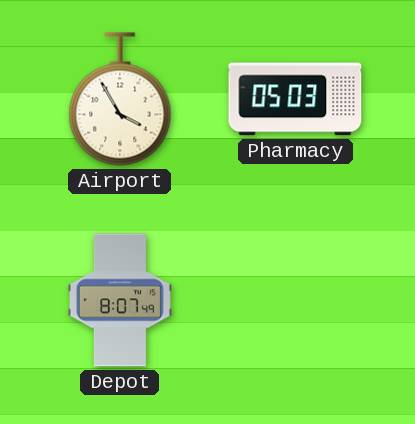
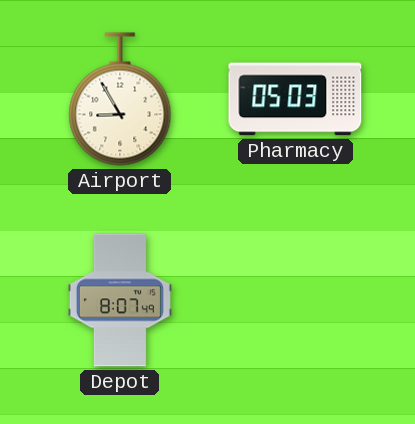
Airport: 3:55 -> 8:55 (120, 99)
